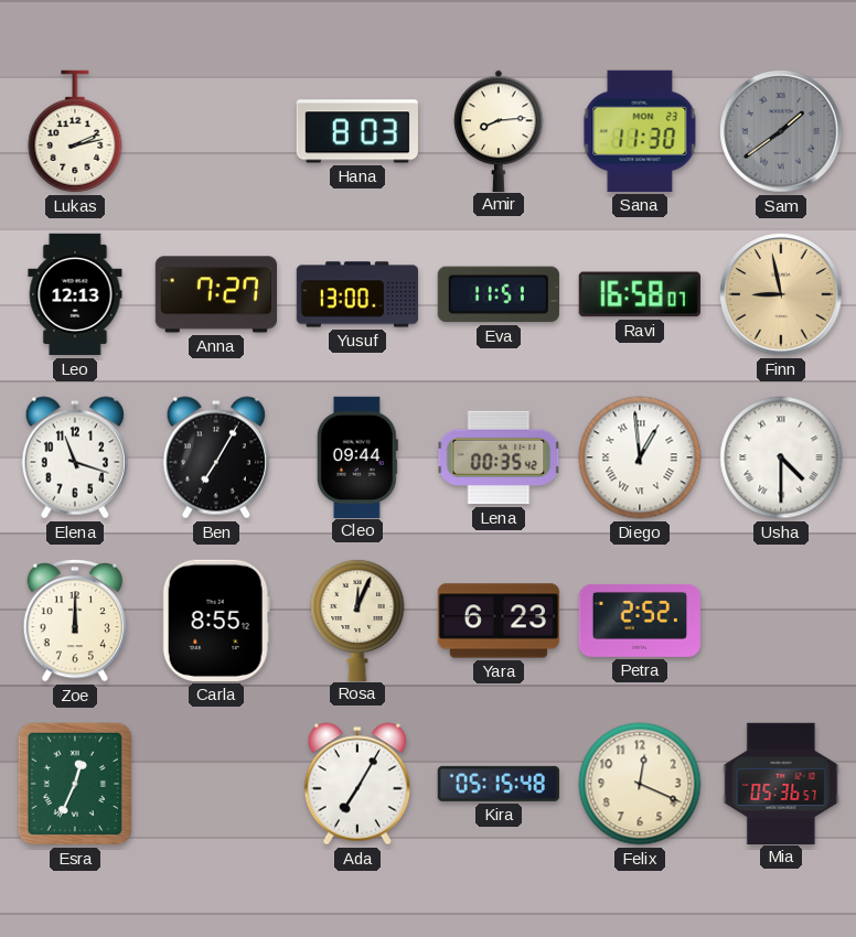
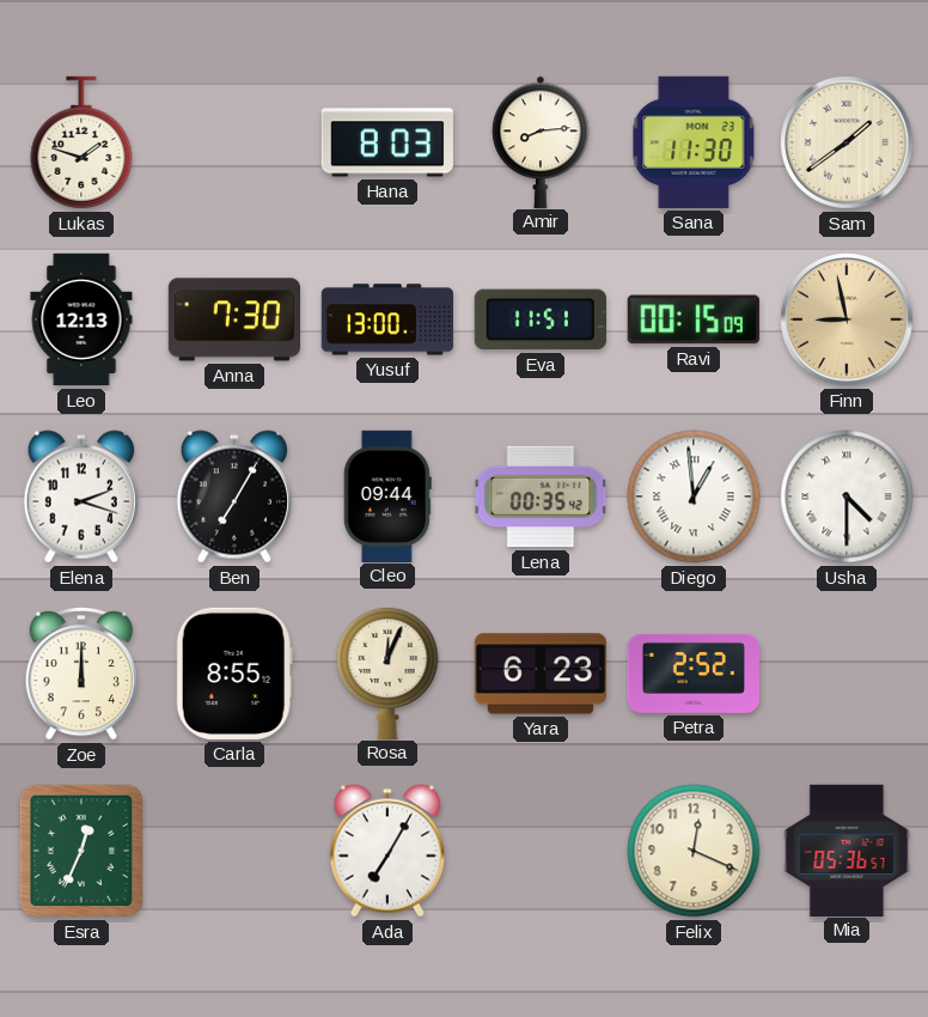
Lukas: 2:13 -> 1:48 (81, 142)
Sam dial: grey -> cream (847, 142)
Anna: 7:27 -> 7:30 (233, 319)
Ravi: 16:58 -> 00:15 (694, 319)
Elena: 11:18 -> 2:18 (81, 497)
Kira: 05:15 -> none (499, 784)
